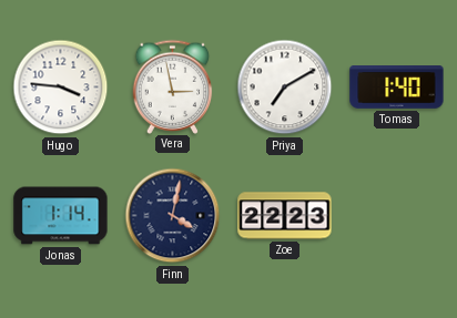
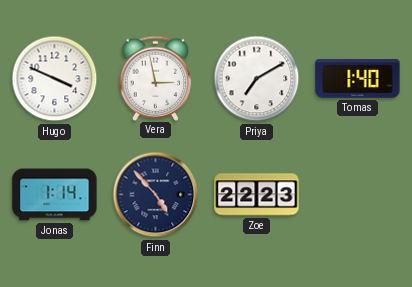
Hugo: 3:46 -> 3:49 (55, 79)
Finn: 4:02 -> 4:53 (156, 195)
